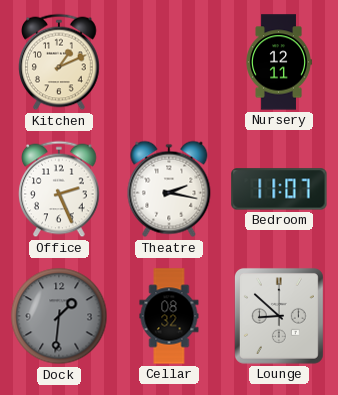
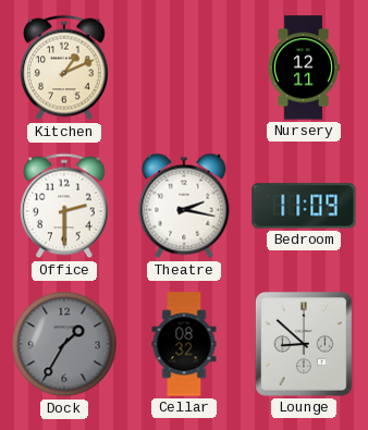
Office: 2:26 -> 2:30 (64, 206)
Bedroom: 11:07 -> 11:09 (304, 206)
Dock: 1:31 -> 1:35 (64, 344)
